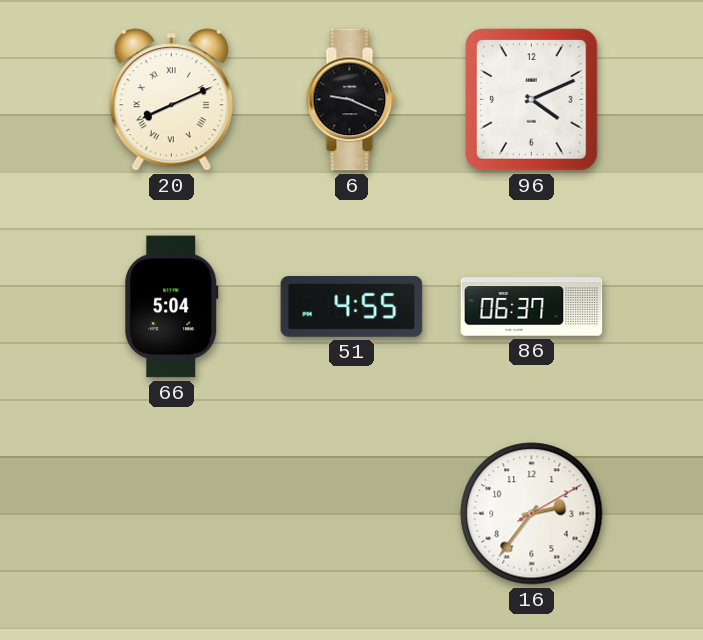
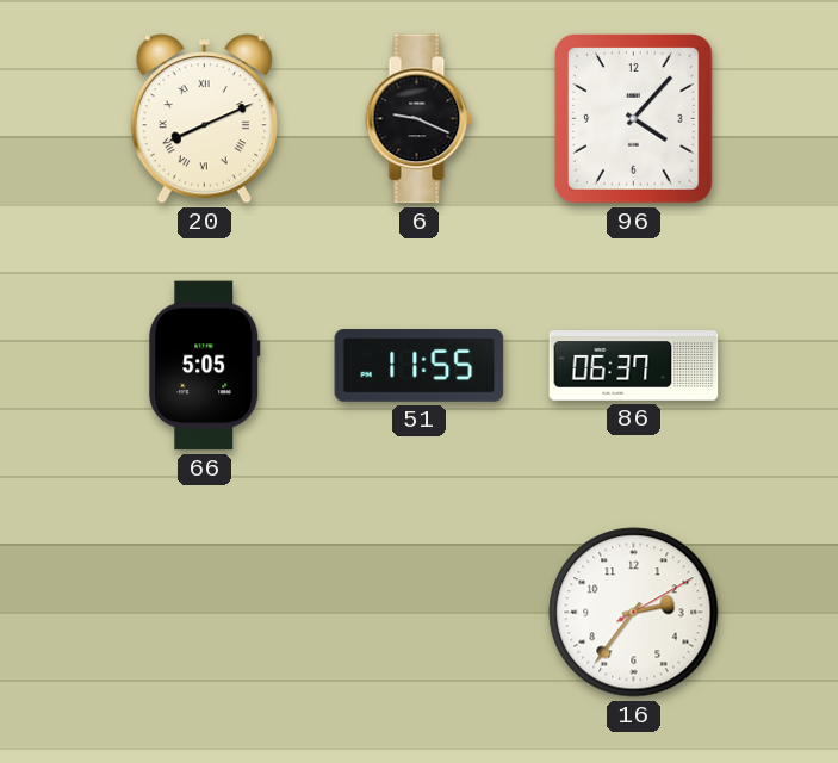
96: 4:11 -> 4:07 (634, 119)
66: 5:04 -> 5:05 (205, 366)
51: 4:55 -> 11:55 (420, 366)
